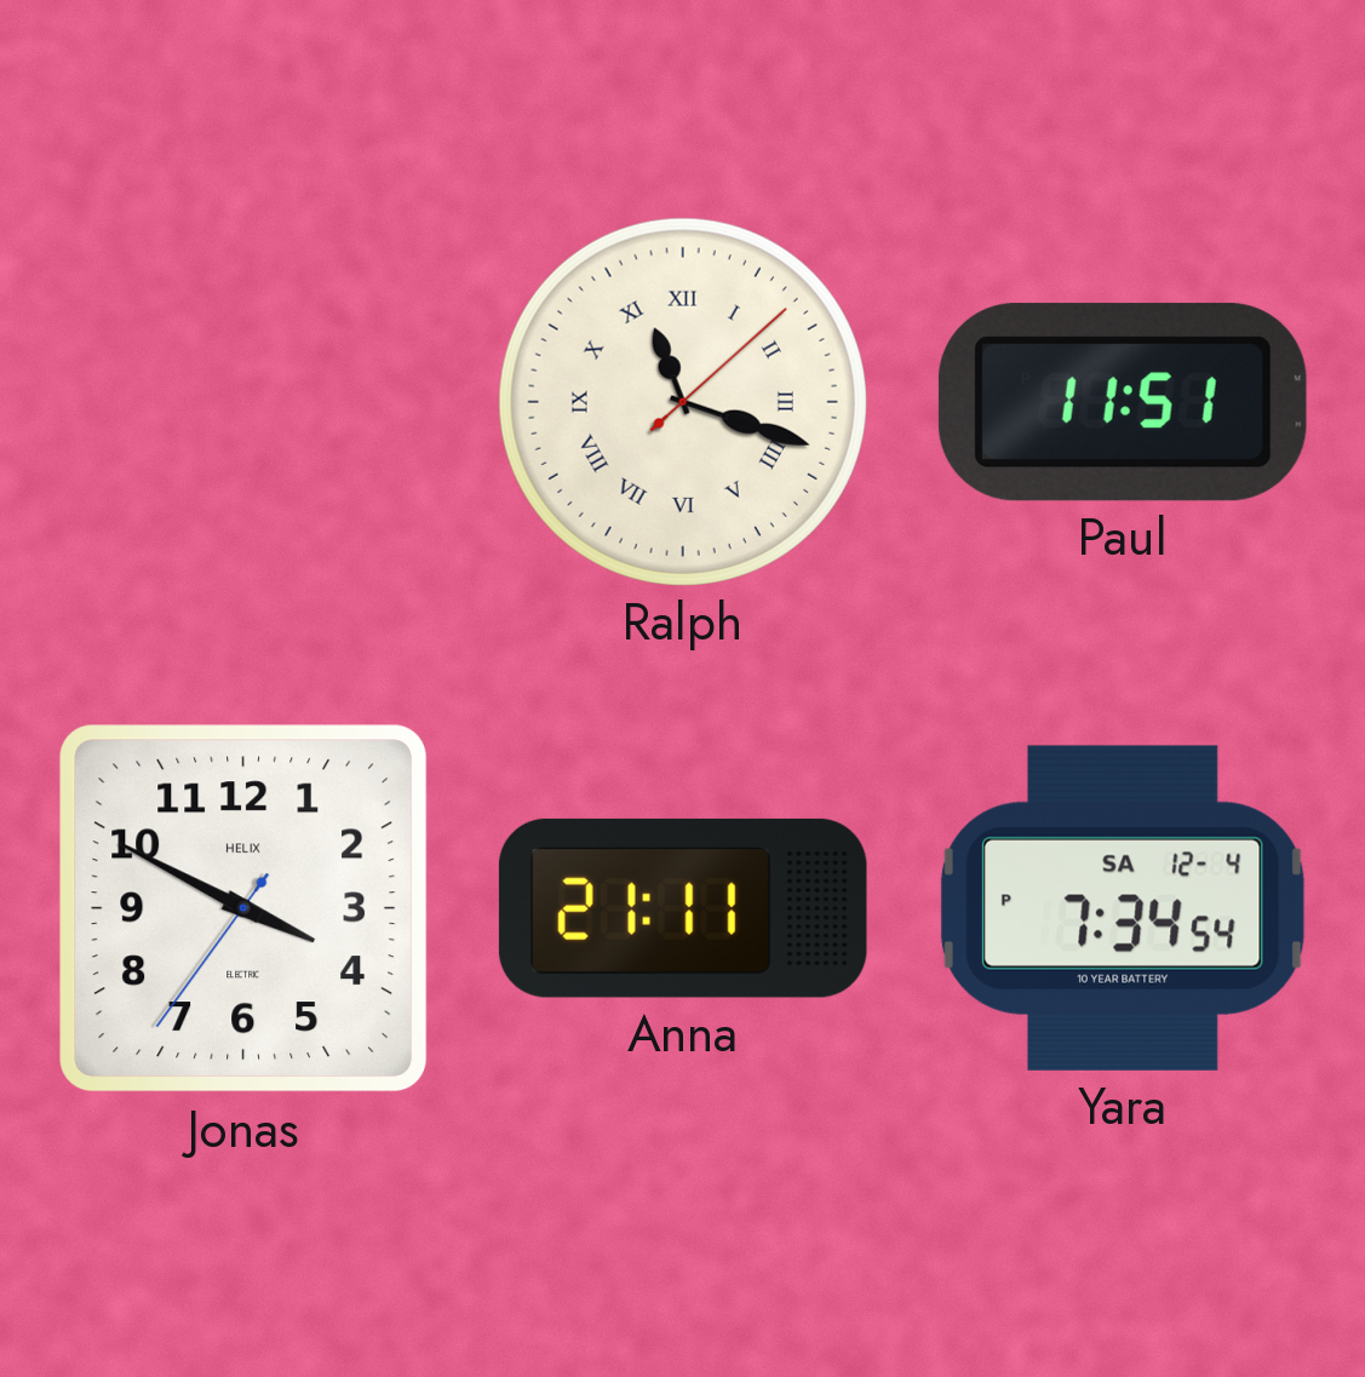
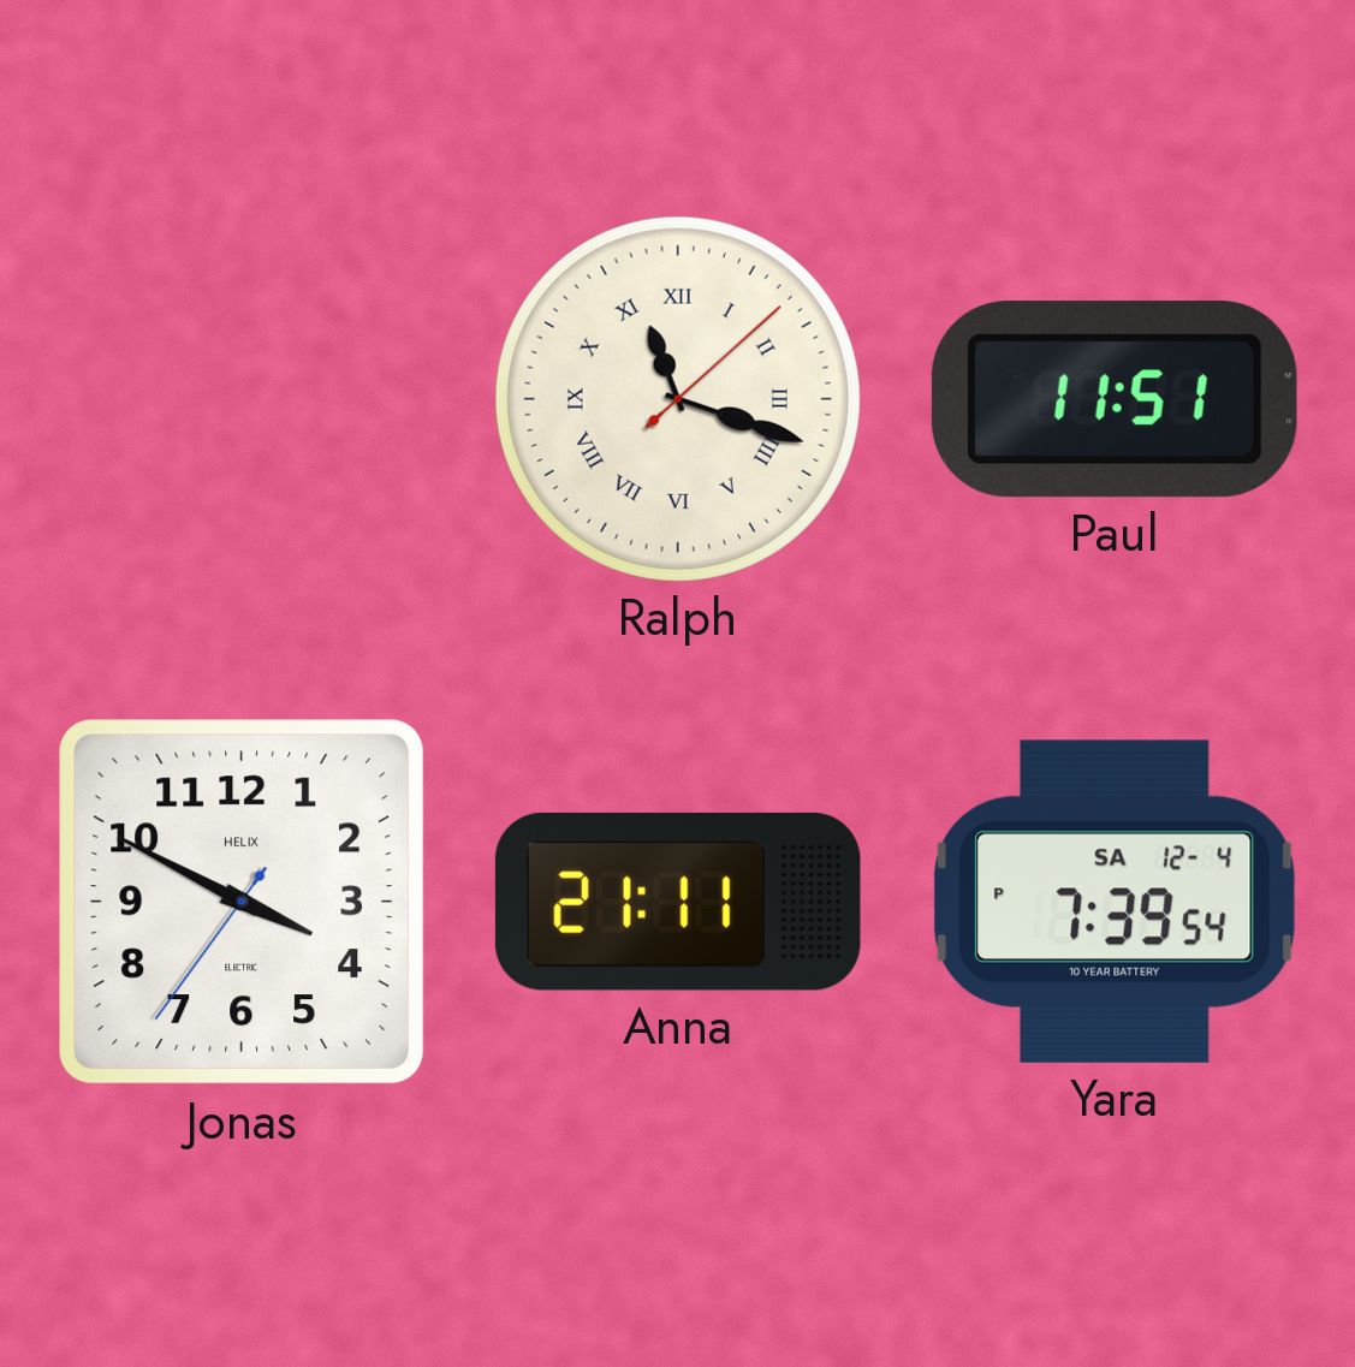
Yara: 7:34 -> 7:39 (1115, 902)
